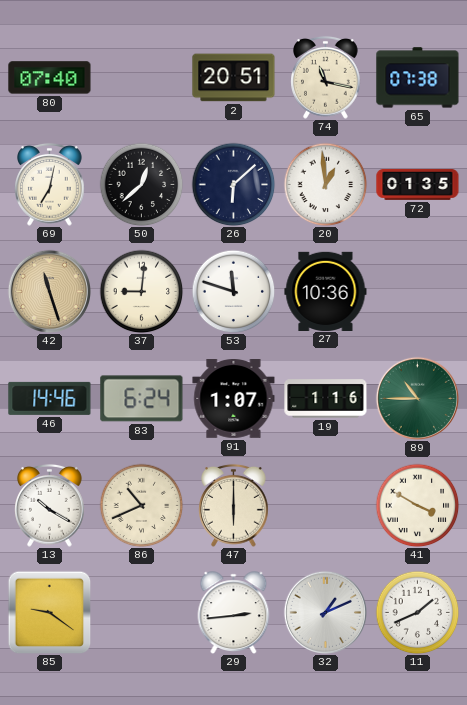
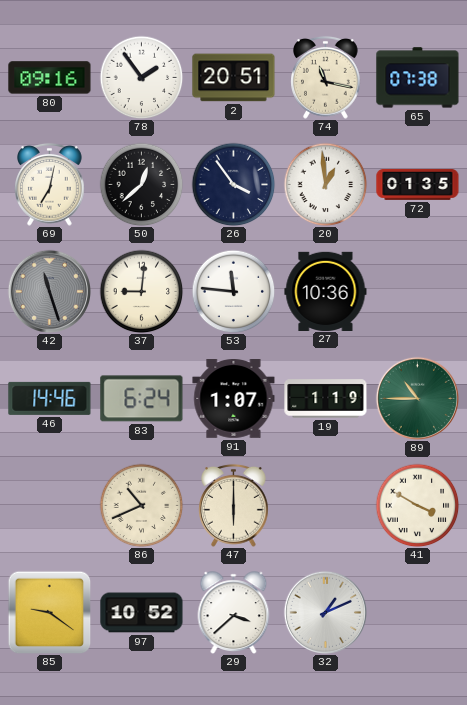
80: 07:40 -> 09:16 (50, 78)
78: none -> 1:54 (141, 77)
26: 6:08 -> 3:54 (233, 184)
42 dial: champagne -> grey (49, 291)
53: 11:48 -> 11:46 (233, 291)
19: 1:16 -> 1:19 (326, 399)
13: 10:20 -> none (50, 505)
97: none -> 10:52 (142, 613)
29: 2:44 -> 3:38 (234, 613)
11: 1:41 -> none (417, 612)
